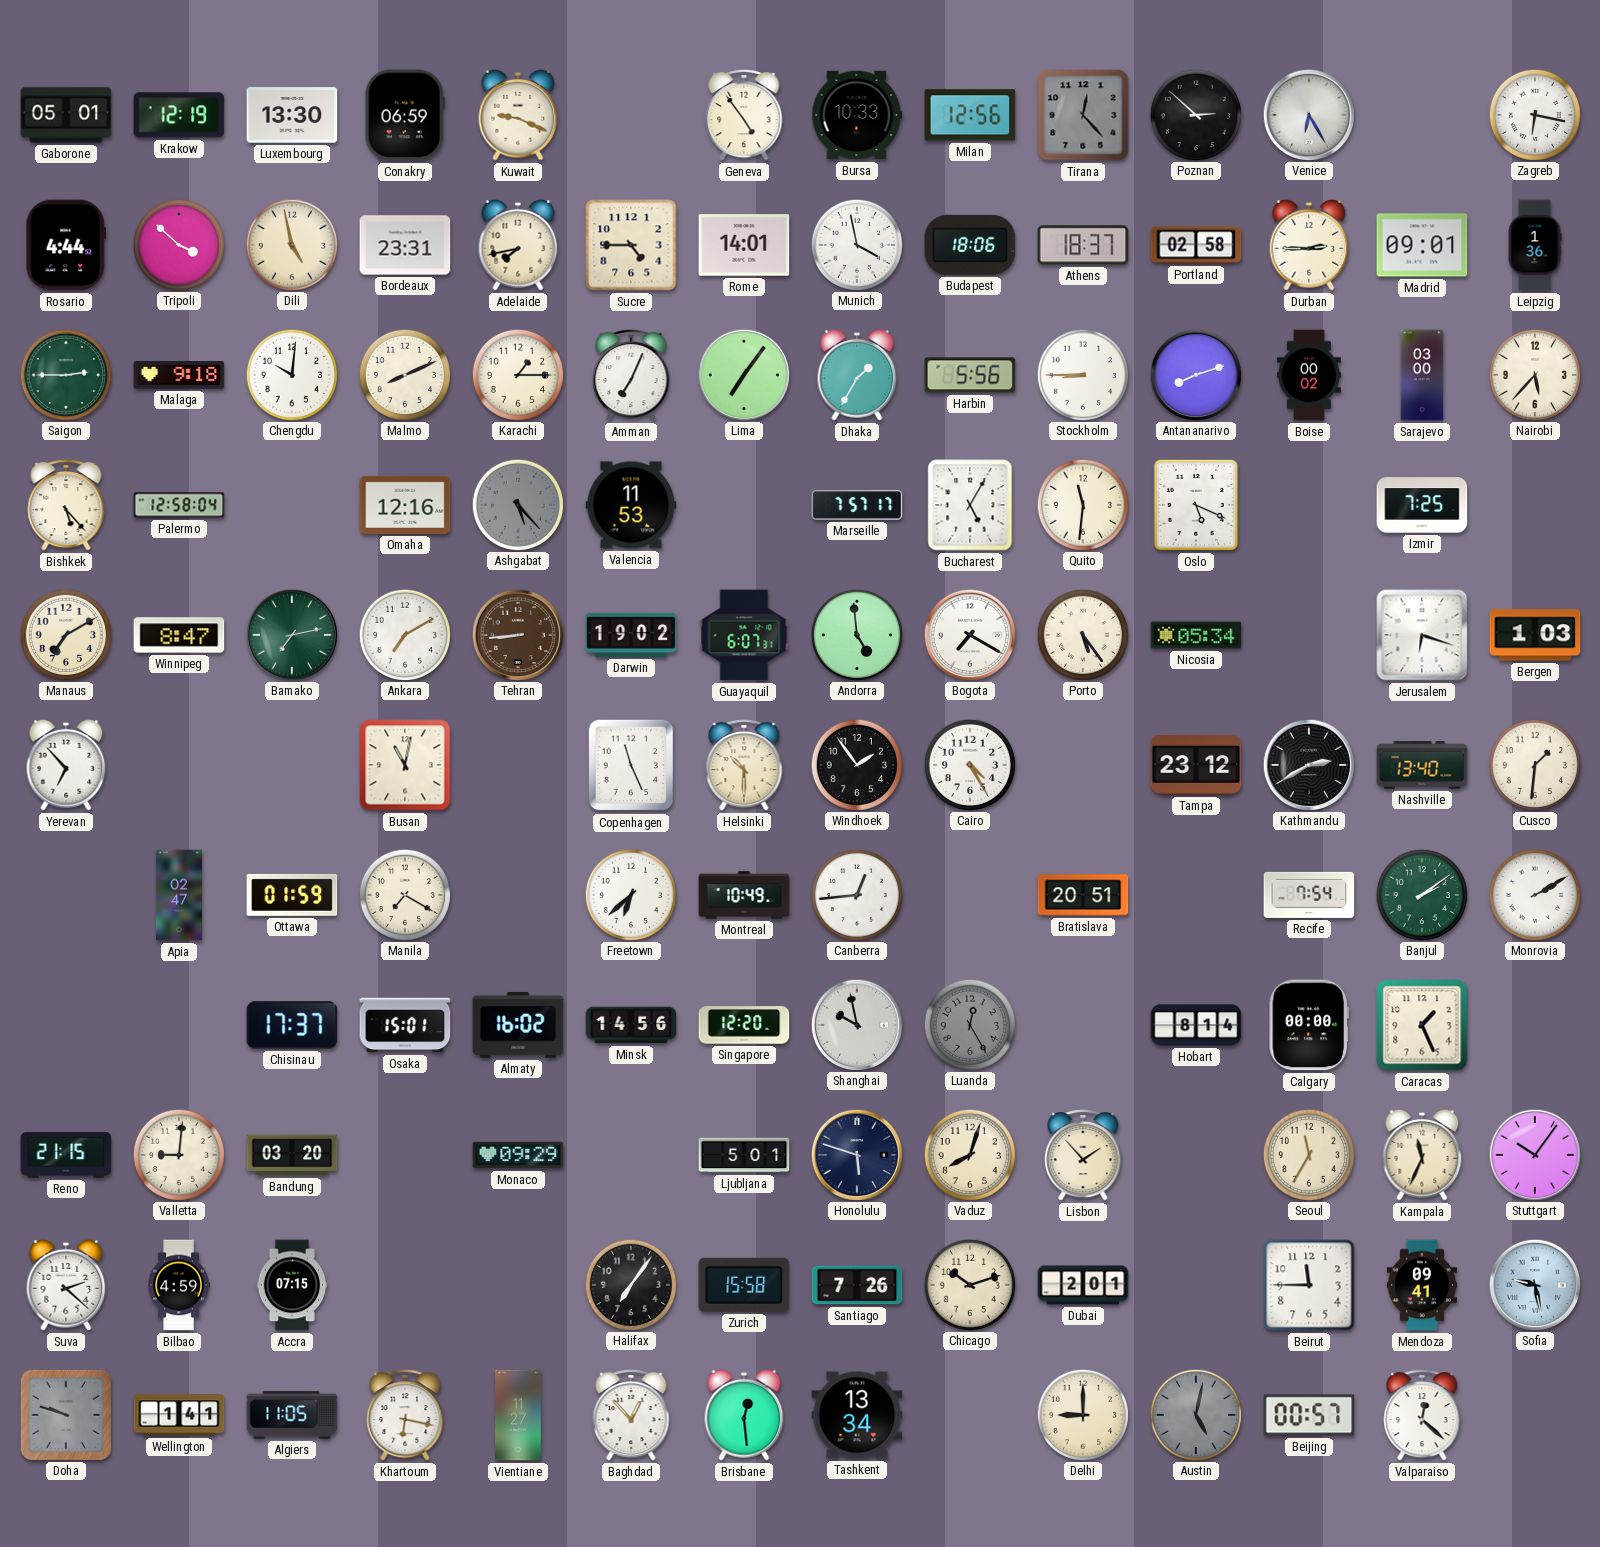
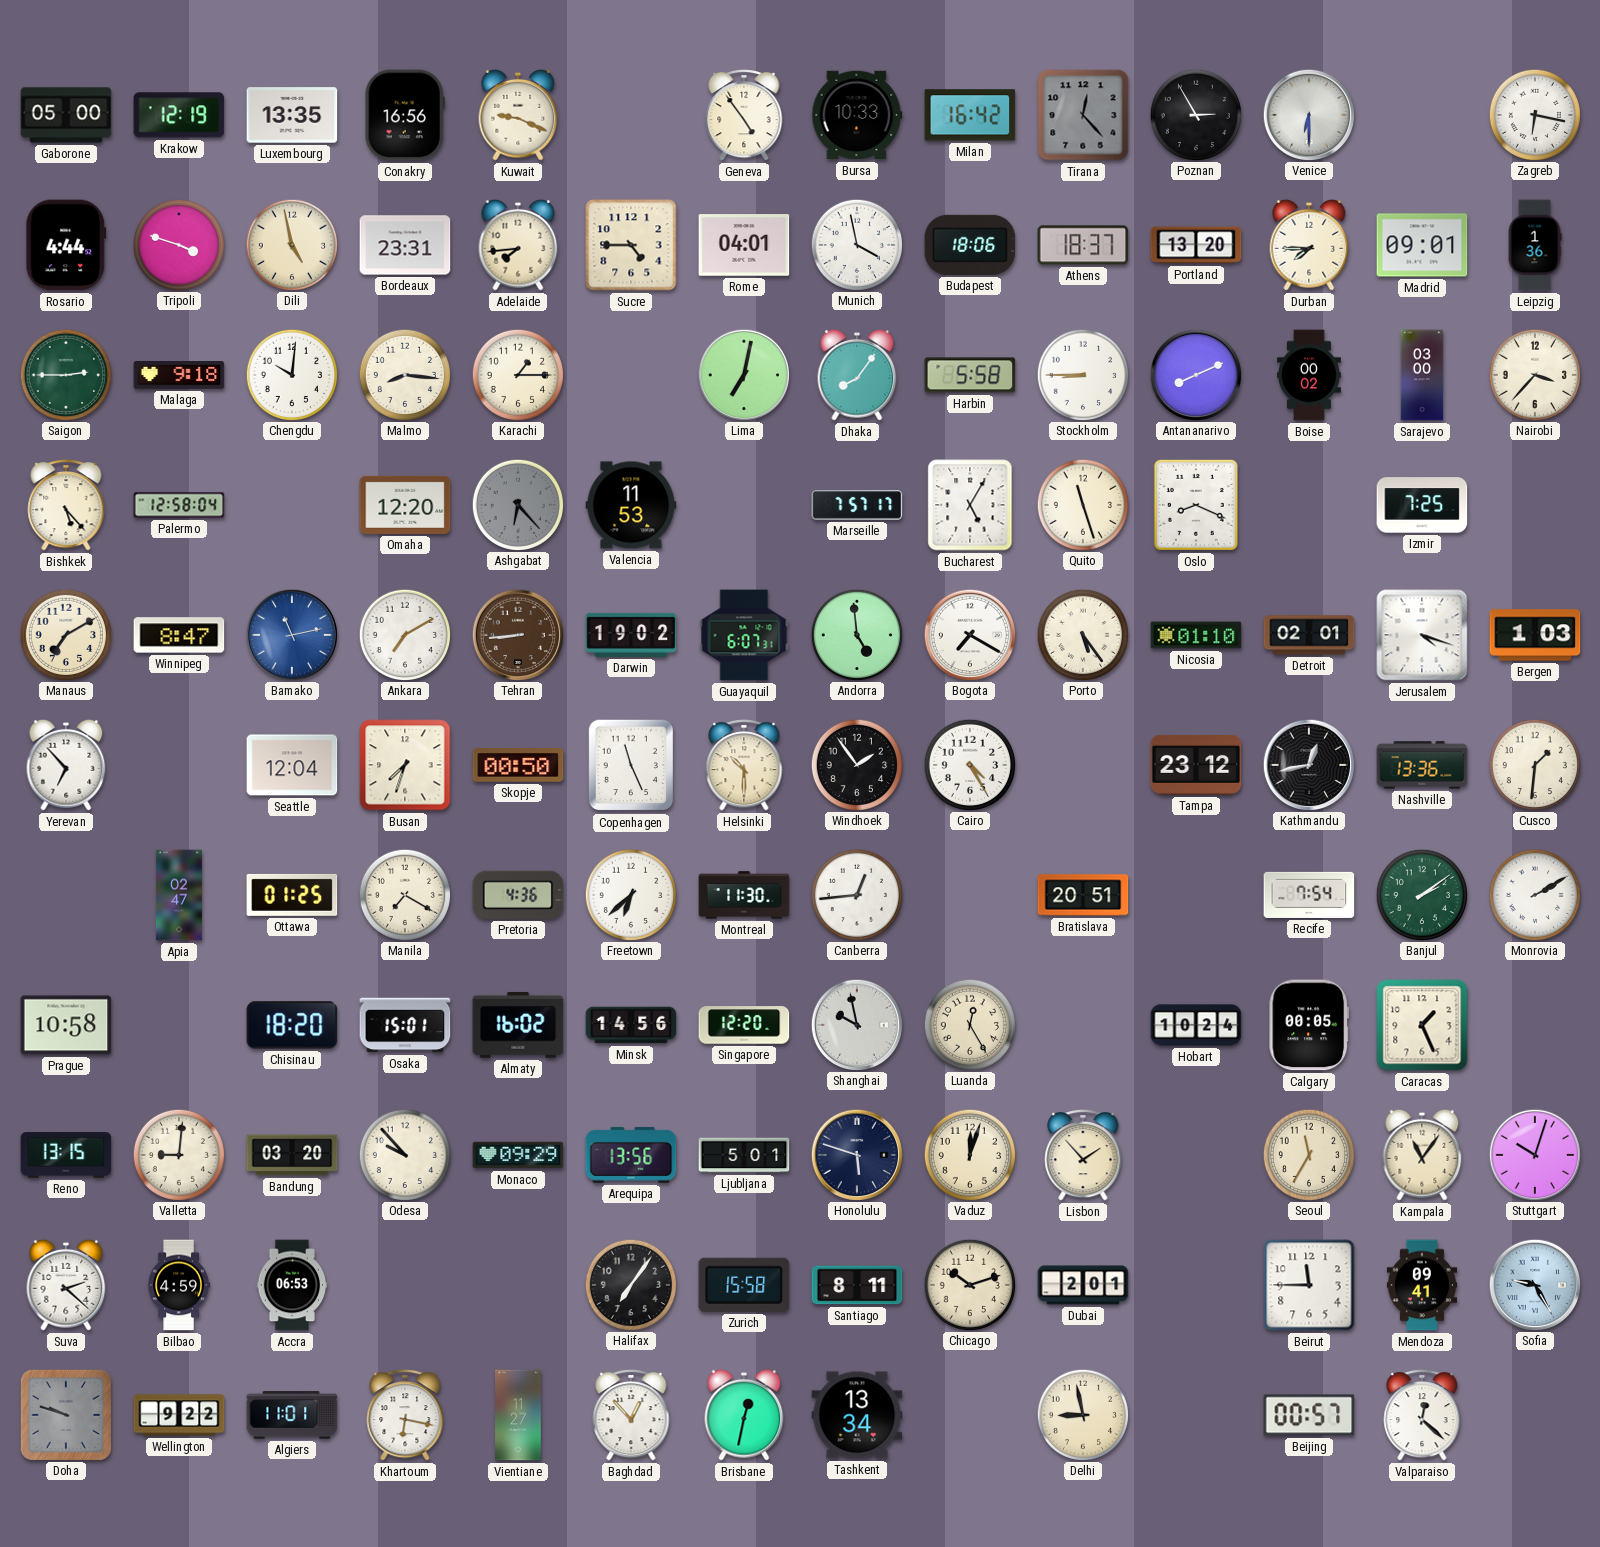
Gaborone: 05:01 -> 05:00 (66, 115)
Luxembourg: 13:30 -> 13:35 (292, 115)
Conakry: 06:59 -> 16:56 (405, 115)
Milan: 12:56 -> 16:42 (970, 115)
Poznan: 2:52 -> 2:55 (1195, 114)
Venice: 6:25 -> 6:30 (1308, 114)
Tripoli: 3:52 -> 3:48 (178, 244)
Adelaide: 7:43 -> 7:44 (518, 245)
Rome: 14:01 -> 04:01 (744, 245)
Portland: 02:58 -> 13:20 (1196, 245)
Durban: 2:45 -> 7:45 (1309, 245)
Malmo: 8:11 -> 8:16 (404, 374)
Amman: 7:04 -> none (631, 376)
Lima: 7:06 -> 7:02 (743, 374)
Dhaka: 1:35 -> 8:06 (857, 375)
Harbin: 5:56 -> 5:58 (970, 375)
Antananarivo: 8:12 -> 8:11 (1195, 374)
Nairobi: 5:37 -> 3:37 (1534, 374)
Omaha: 12:16 -> 12:20 (405, 505)
Ashgabat: 5:23 -> 6:23 (517, 504)
Quito: 11:31 -> 11:27 (1082, 504)
Oslo: 5:19 -> 8:19 (1196, 505)
Bamako: 7:13 -> 11:13 (291, 634)
Bamako dial: green -> blue (291, 634)
Nicosia: 05:34 -> 01:10 (1196, 635)
Detroit: none -> 02:01 (1309, 635)
Jerusalem: 6:18 -> 4:18 (1422, 635)
Seattle: none -> 12:04 (292, 765)
Busan: 11:02 -> 7:33 (405, 765)
Skopje: none -> 00:50 (518, 765)
Kathmandu: 2:40 -> 12:43 (1308, 764)
Nashville: 13:40 -> 13:36 (1422, 765)
Ottawa: 01:59 -> 01:25 (292, 895)
Pretoria: none -> 4:36 (518, 895)
Montreal: 10:49 -> 11:30 (744, 895)
Prague: none -> 10:58 (66, 1025)
Chisinau: 17:37 -> 18:20 (292, 1025)
Luanda dial: grey -> cream (969, 1024)
Hobart: 8:14 -> 10:24 (1196, 1025)
Calgary: 00:00 -> 00:05 (1308, 1025)
Reno: 21:15 -> 13:15 (66, 1155)
Odesa: none -> 9:53 (404, 1154)
Arequipa: none -> 13:56 (631, 1155)
Vaduz: 8:03 -> 12:03 (969, 1154)
Kampala: 11:34 -> 11:06 (1422, 1155)
Stuttgart: 10:06 -> 10:03 (1534, 1154)
Accra: 07:15 -> 06:53 (292, 1285)
Santiago: 7:26 -> 8:11 (857, 1285)
Sofia: 9:28 -> 9:25 (1534, 1284)
Wellington: 1:41 -> 9:22 (179, 1415)
Algiers: 11:05 -> 11:01 (292, 1415)
Brisbane: 12:29 -> 12:32 (744, 1415)
Delhi: 9:00 -> 8:58 (1082, 1414)
Austin: 5:02 -> none (1195, 1414)
